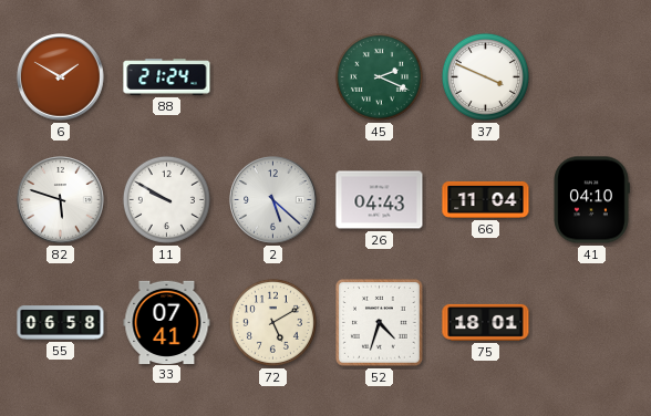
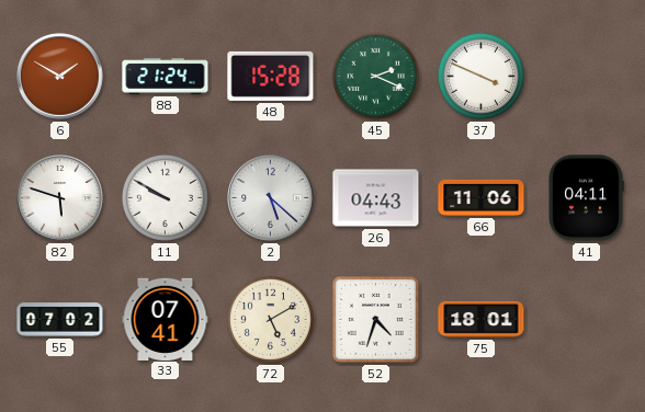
48: none -> 15:28 (271, 76)
66: 11:04 -> 11:06 (482, 197)
41: 04:10 -> 04:11 (586, 198)
55: 06:58 -> 07:02 (60, 320)
